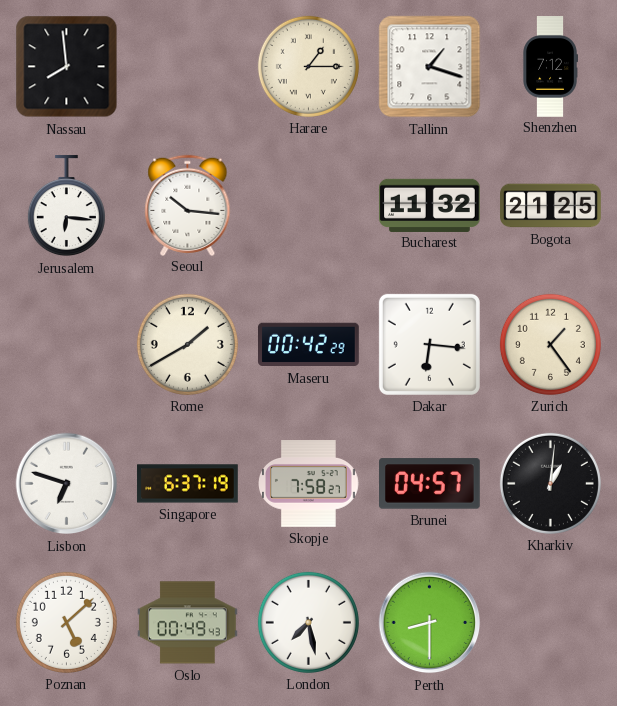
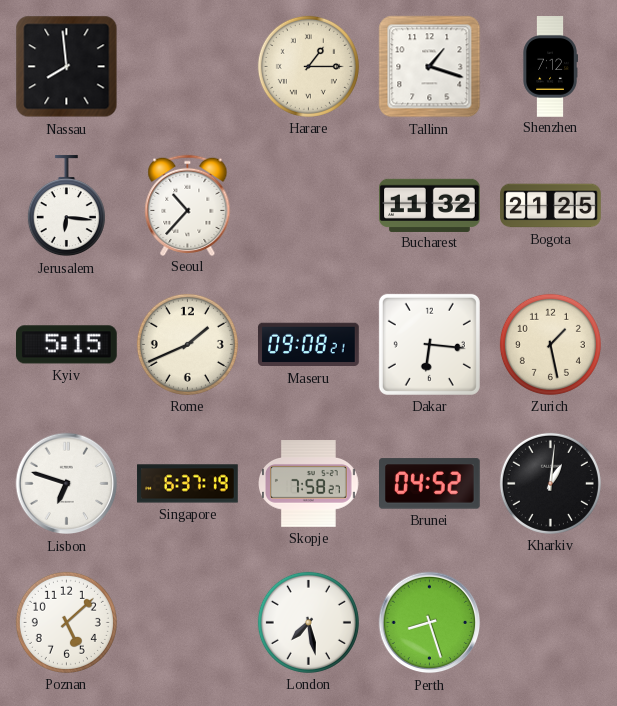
Seoul: 10:16 -> 10:37 (188, 205)
Kyiv: none -> 5:15 (67, 345)
Rome: 1:40 -> 1:41 (187, 344)
Maseru: 00:42 -> 09:08 (309, 345)
Zurich: 1:24 -> 1:28 (550, 344)
Brunei: 04:57 -> 04:52 (430, 484)
Oslo: 00:49 -> none (188, 623)
Perth: 8:30 -> 8:27 (430, 623)
